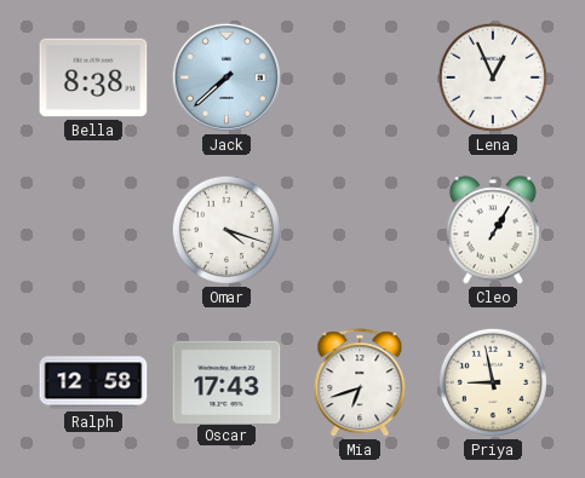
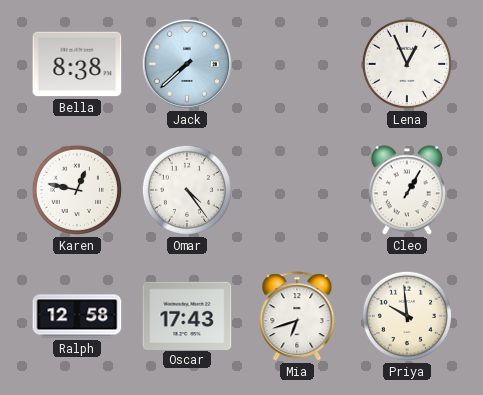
Karen: none -> 12:47 (77, 190)
Omar: 4:18 -> 4:24 (187, 190)
Priya: 8:58 -> 9:59 (407, 316)
